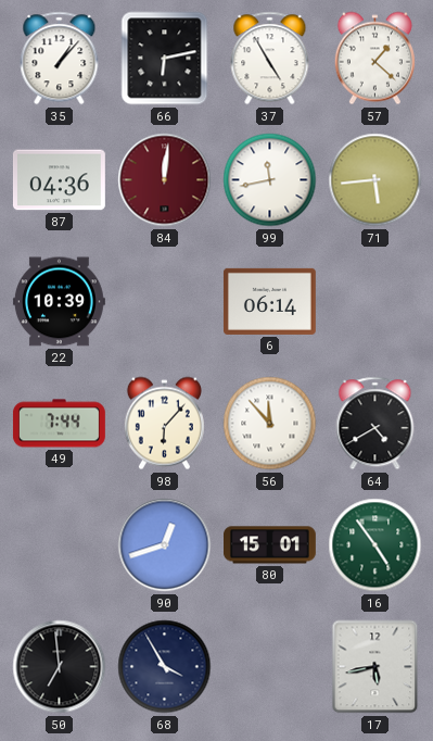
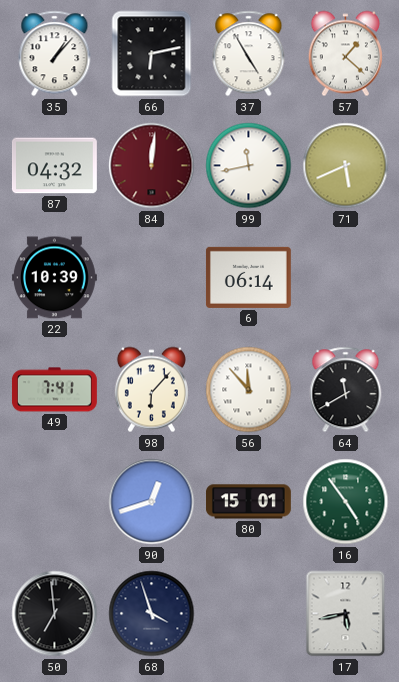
87: 04:36 -> 04:32 (54, 166)
71: 5:44 -> 5:41 (346, 166)
49: 7:44 -> 7:41 (55, 390)
64: 4:40 -> 11:40 (346, 390)
68: 3:55 -> 3:57 (152, 614)
